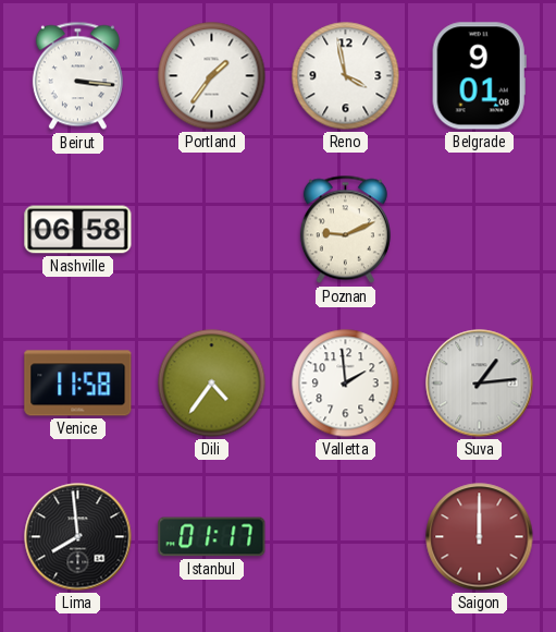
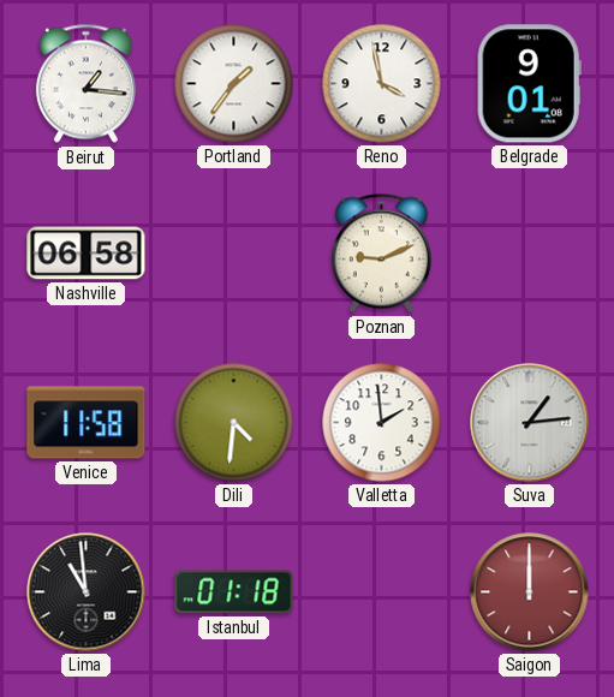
Beirut: 3:16 -> 1:16 (85, 84)
Dili: 4:36 -> 4:31 (234, 423)
Lima: 7:59 -> 10:59 (87, 592)
Istanbul: 01:17 -> 01:18 (234, 592)
